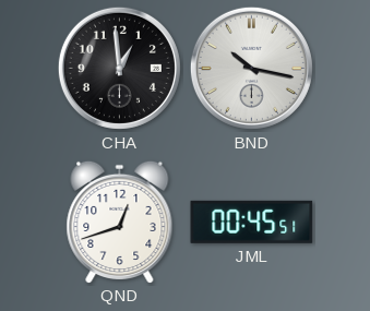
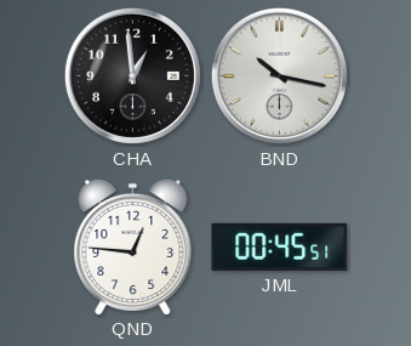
QND: 12:42 -> 12:46 (133, 246)
